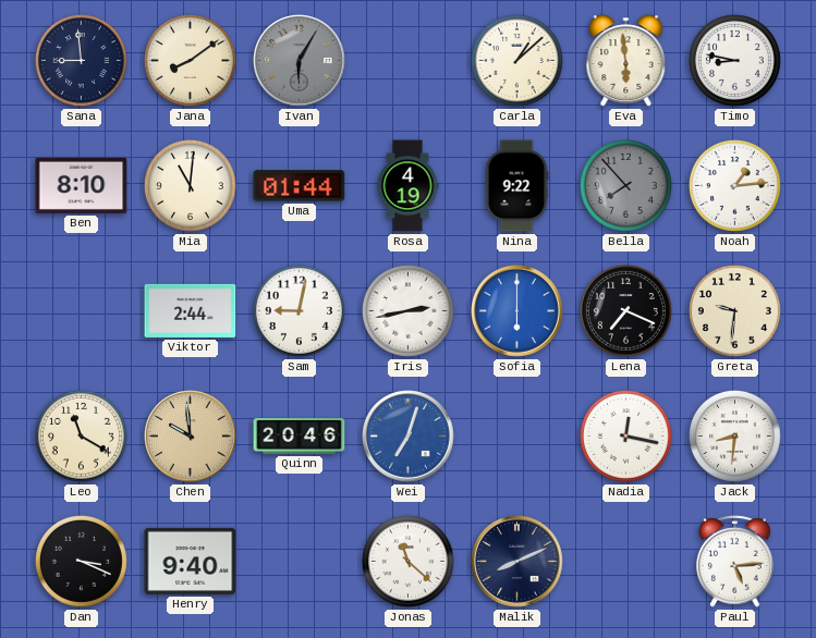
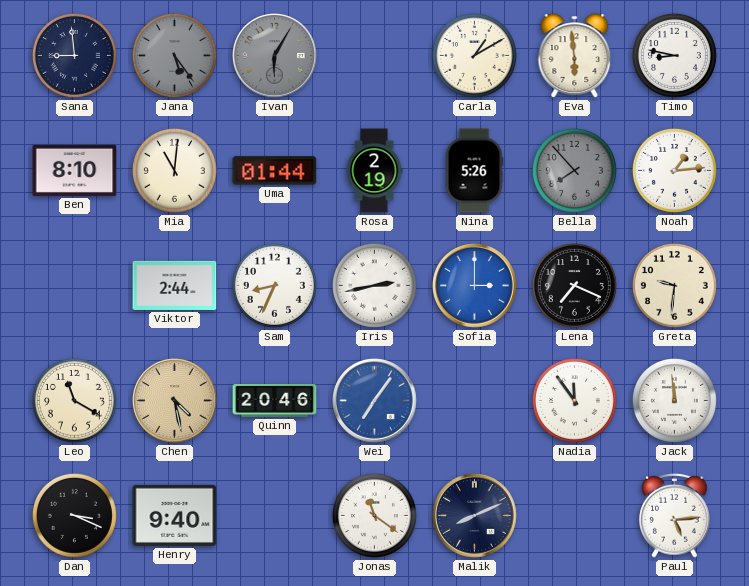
Jana: 8:09 -> 5:24 (174, 55)
Jana dial: cream -> grey (174, 55)
Carla: 1:08 -> 1:10 (474, 55)
Rosa: 4:19 -> 2:19 (374, 171)
Nina: 9:22 -> 5:26 (474, 171)
Sam: 9:02 -> 8:34 (274, 285)
Sofia: 6:00 -> 3:00 (475, 286)
Chen: 9:59 -> 4:28 (175, 401)
Wei: 7:03 -> 7:06 (375, 401)
Nadia: 12:17 -> 11:54 (574, 400)
Jack: 8:31 -> 11:59 (674, 400)
Jonas: 11:22 -> 11:21 (374, 515)
